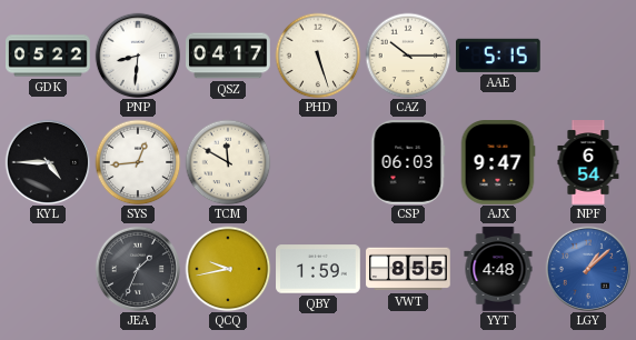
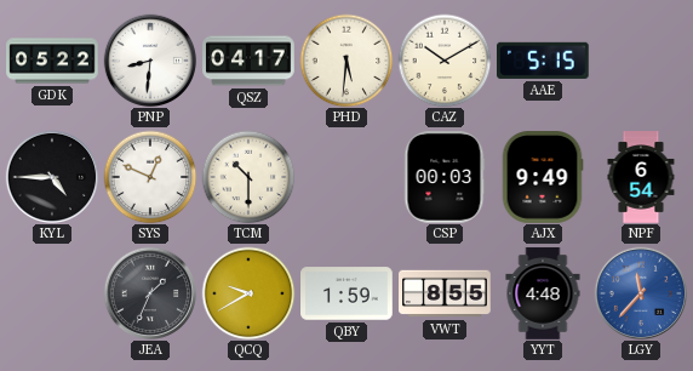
PHD: 5:27 -> 5:31 (346, 61)
CAZ: 10:15 -> 10:10 (445, 61)
SYS: 12:44 -> 12:49 (150, 177)
TCM: 11:50 -> 10:30 (248, 177)
CSP: 06:03 -> 00:03 (445, 178)
AJX: 9:47 -> 9:49 (543, 177)
QCQ: 9:43 -> 9:40 (248, 293)
LGY: 1:08 -> 11:37 (640, 292)
